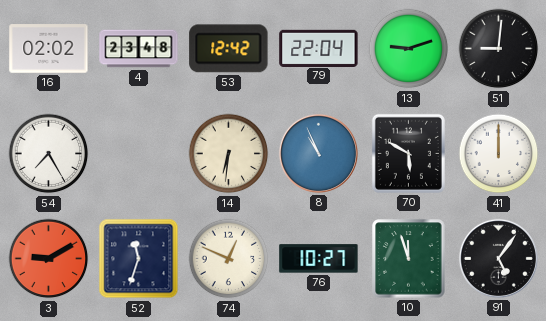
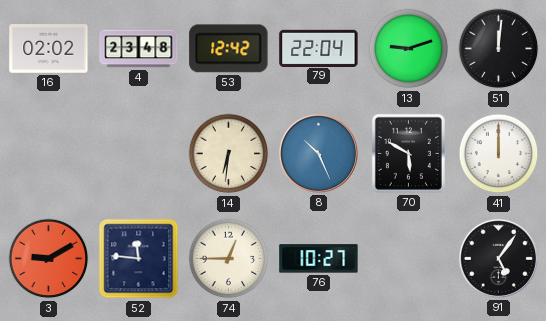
51: 9:01 -> 12:01 (499, 49)
54: 7:25 -> none (49, 154)
8: 10:56 -> 10:26 (318, 153)
52: 11:33 -> 11:46 (139, 259)
74: 12:49 -> 12:45 (229, 259)
10: 11:57 -> none (409, 259)
